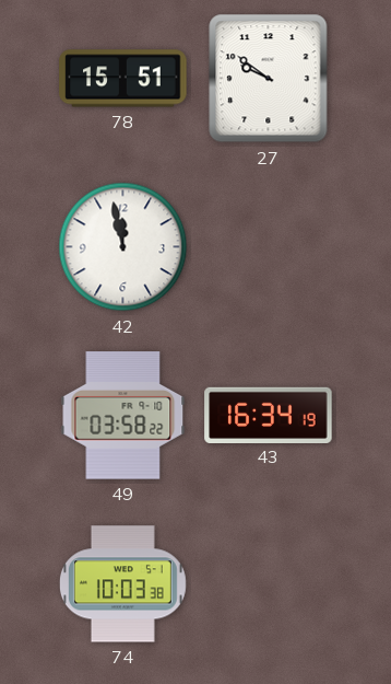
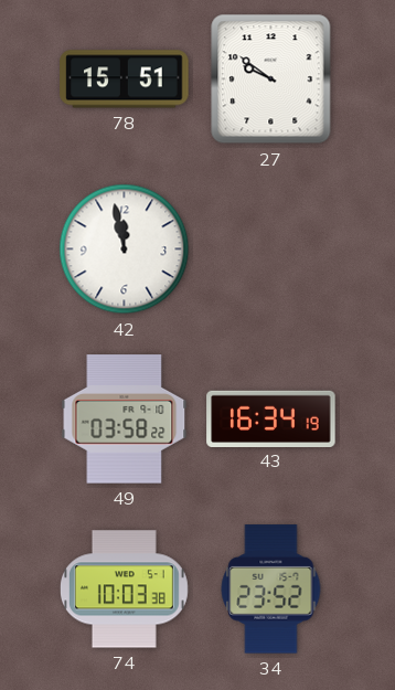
34: none -> 23:52 (271, 590)
